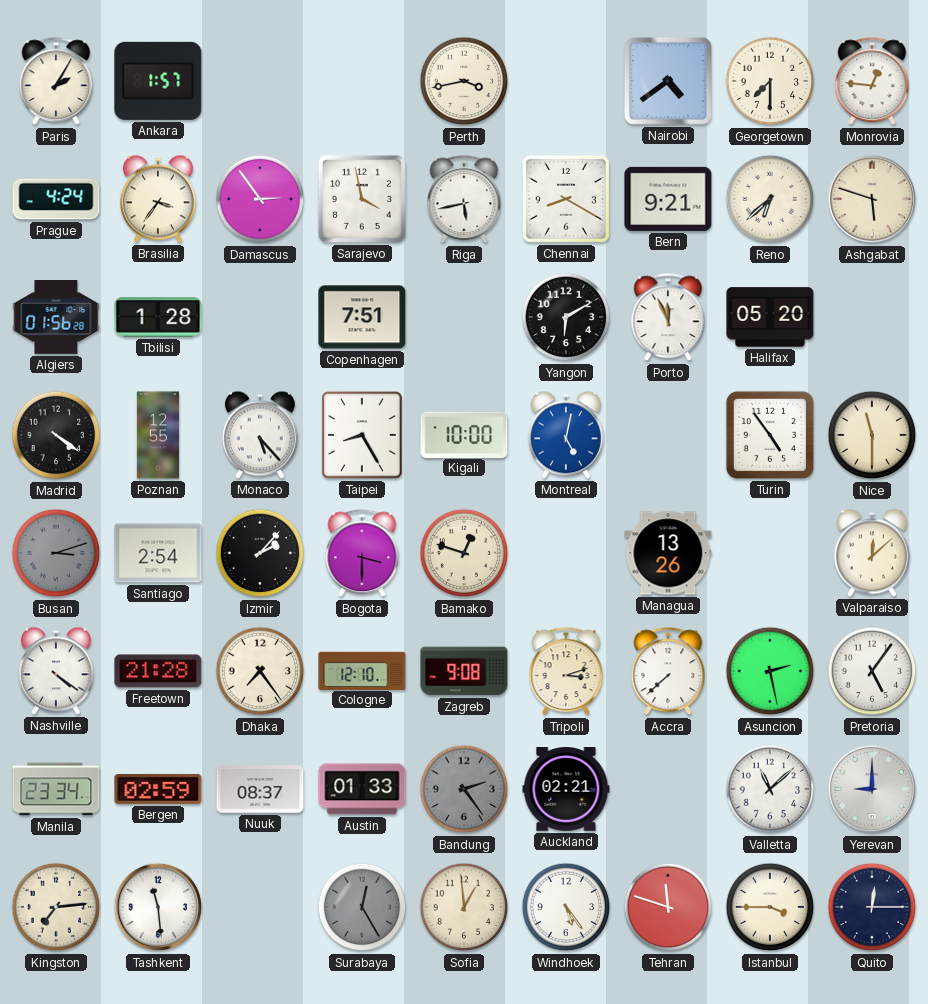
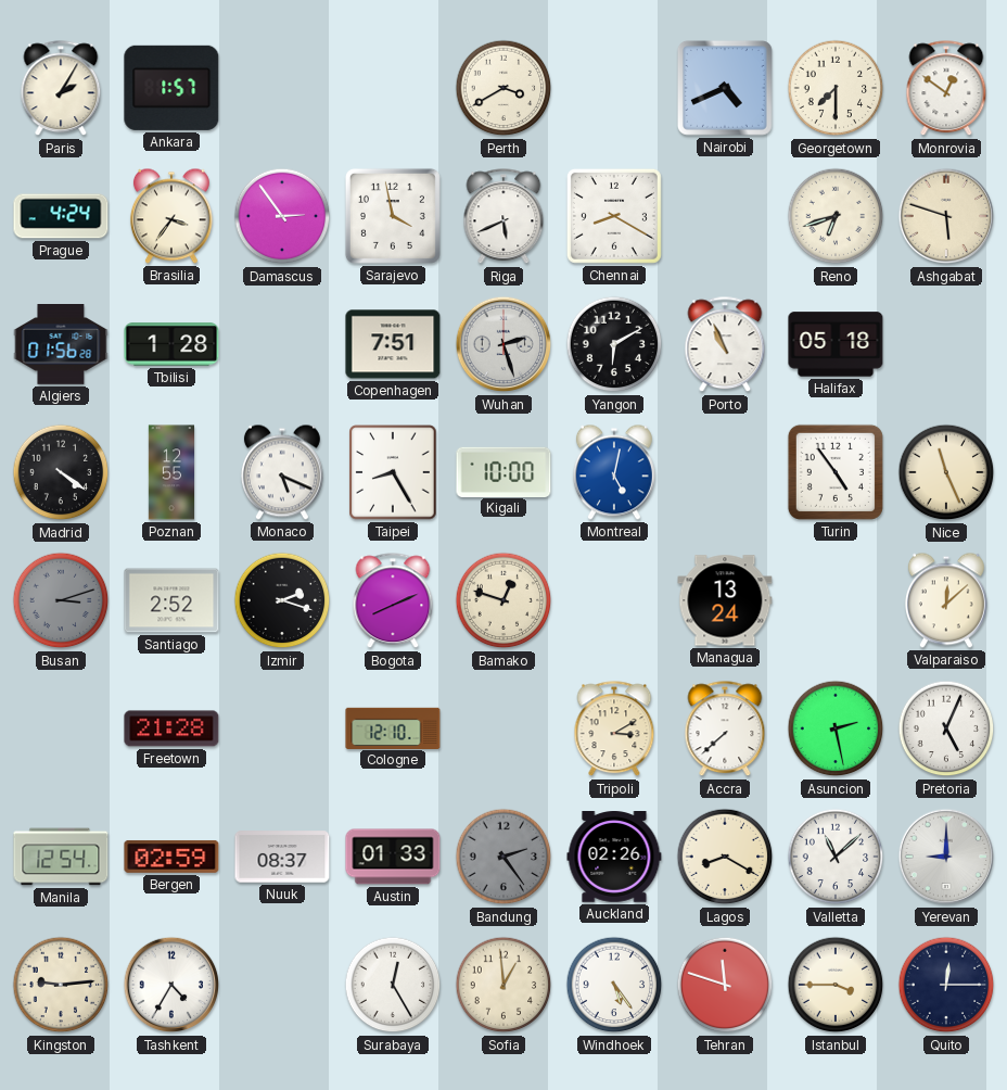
Perth: 3:43 -> 3:40 (503, 88)
Nairobi: 4:39 -> 4:41 (725, 88)
Monrovia: 12:46 -> 12:51 (946, 89)
Riga: 5:43 -> 5:41 (503, 217)
Bern: 9:21 -> none (668, 199)
Reno: 6:38 -> 6:42 (836, 216)
Wuhan: none -> 2:27 (503, 344)
Porto: 11:56 -> 10:56 (725, 345)
Halifax: 05:20 -> 05:18 (836, 344)
Monaco: 5:23 -> 5:19 (282, 472)
Nice: 11:30 -> 11:26 (946, 472)
Santiago: 2:54 -> 2:52 (171, 600)
Izmir: 2:07 -> 2:18 (282, 600)
Bogota: 3:30 -> 8:11 (393, 601)
Managua: 13:26 -> 13:24 (725, 600)
Nashville: 4:21 -> none (56, 671)
Dhaka: 7:24 -> none (260, 671)
Zagreb: 9:08 -> none (464, 671)
Tripoli: 3:12 -> 3:10 (614, 730)
Pretoria: 5:06 -> 5:04 (946, 728)
Manila: 23:34 -> 12:54 (61, 857)
Auckland: 02:21 -> 02:26 (614, 857)
Lagos: none -> 8:20 (725, 857)
Kingston: 7:14 -> 9:14 (61, 985)
Tashkent: 11:29 -> 4:35 (171, 985)
Surabaya dial: grey -> white (393, 985)
